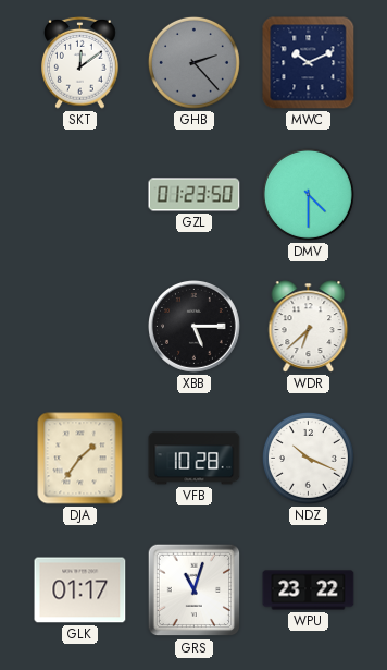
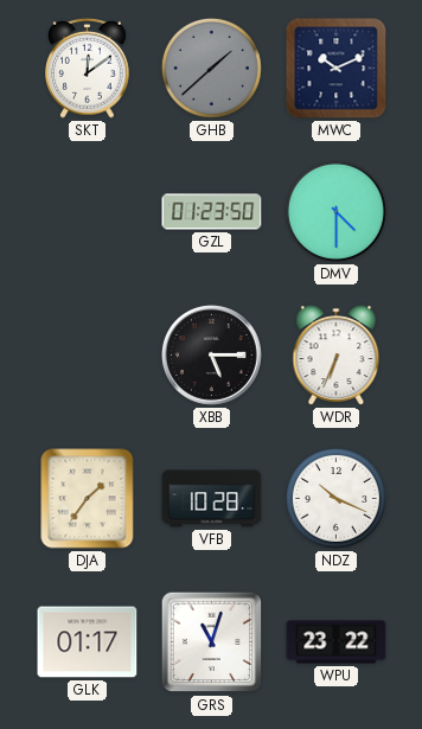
GHB: 2:23 -> 1:38 (211, 68)
WDR: 6:38 -> 6:34 (337, 356)
